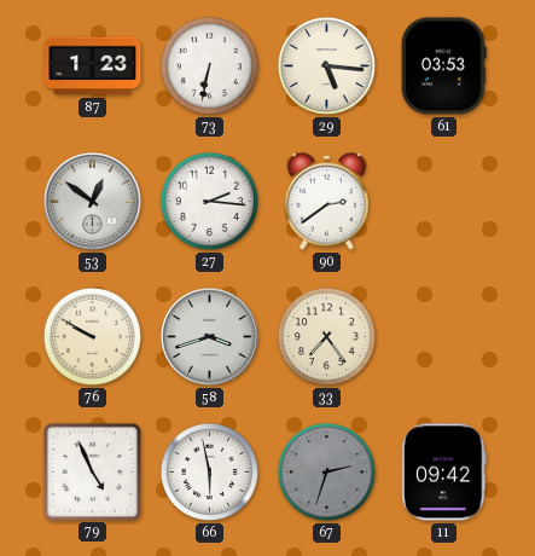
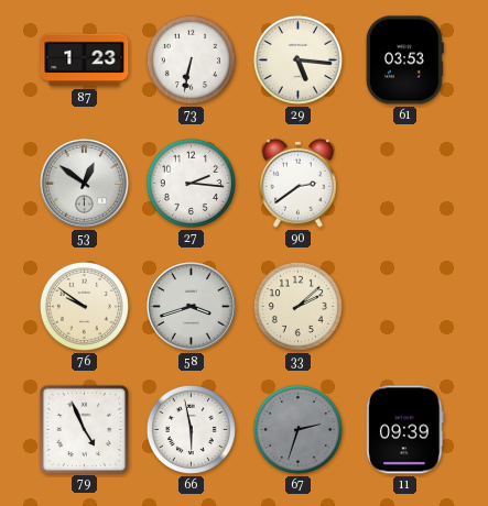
76: 9:50 -> 9:51 (84, 306)
33: 7:24 -> 2:08 (297, 306)
11: 09:42 -> 09:39 (405, 430)
